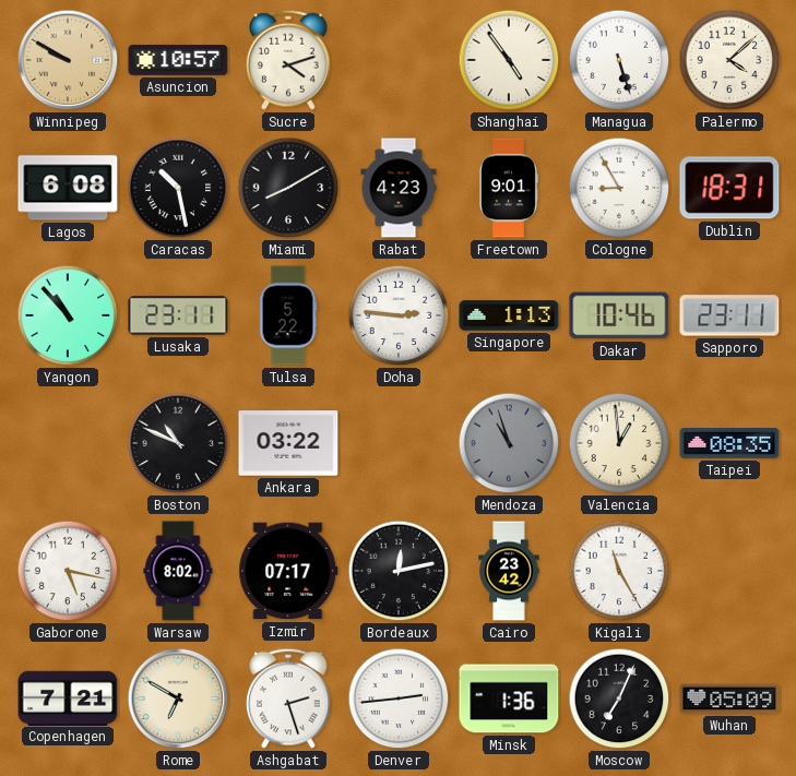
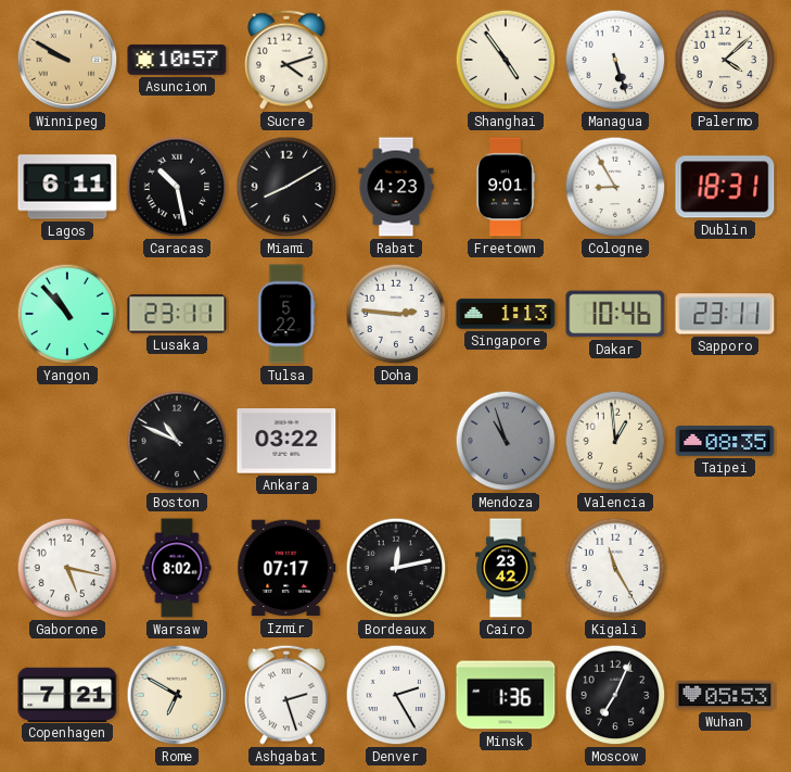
Lagos: 6:08 -> 6:11 (67, 187)
Denver: 2:44 -> 2:25 (396, 695)
Wuhan: 05:09 -> 05:53 (725, 695)
